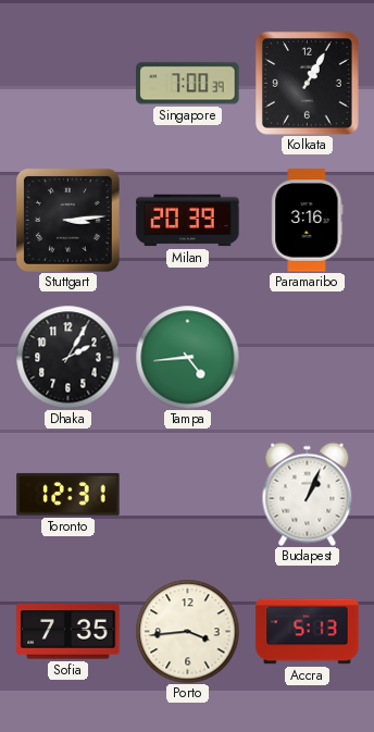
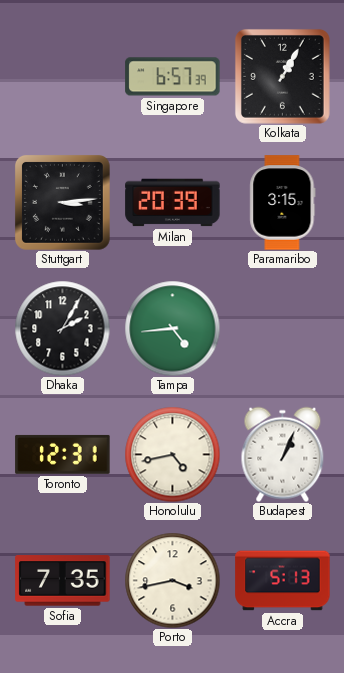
Singapore: 7:00 -> 6:57 (173, 77)
Paramaribo: 3:16 -> 3:15 (283, 203)
Honolulu: none -> 4:43 (172, 454)
Porto: 3:44 -> 3:43 (172, 580)
